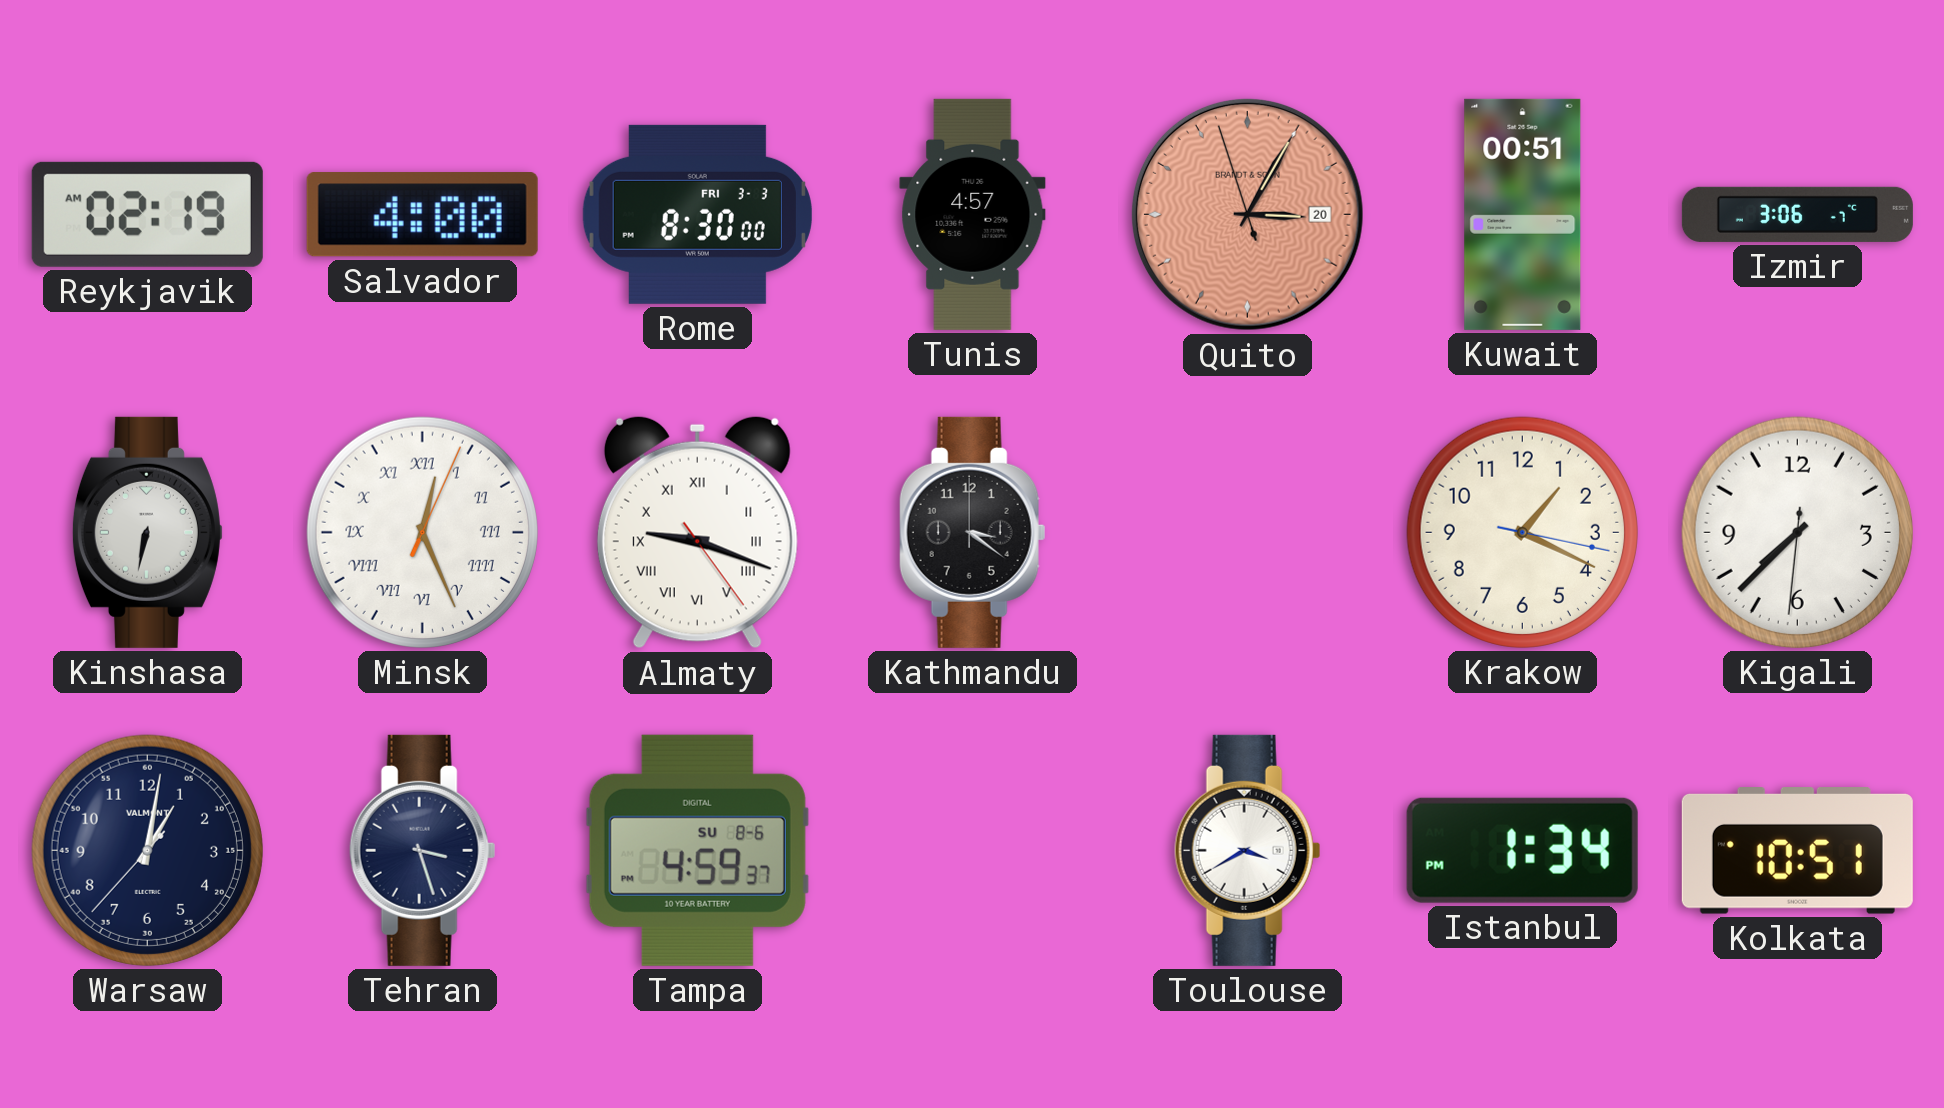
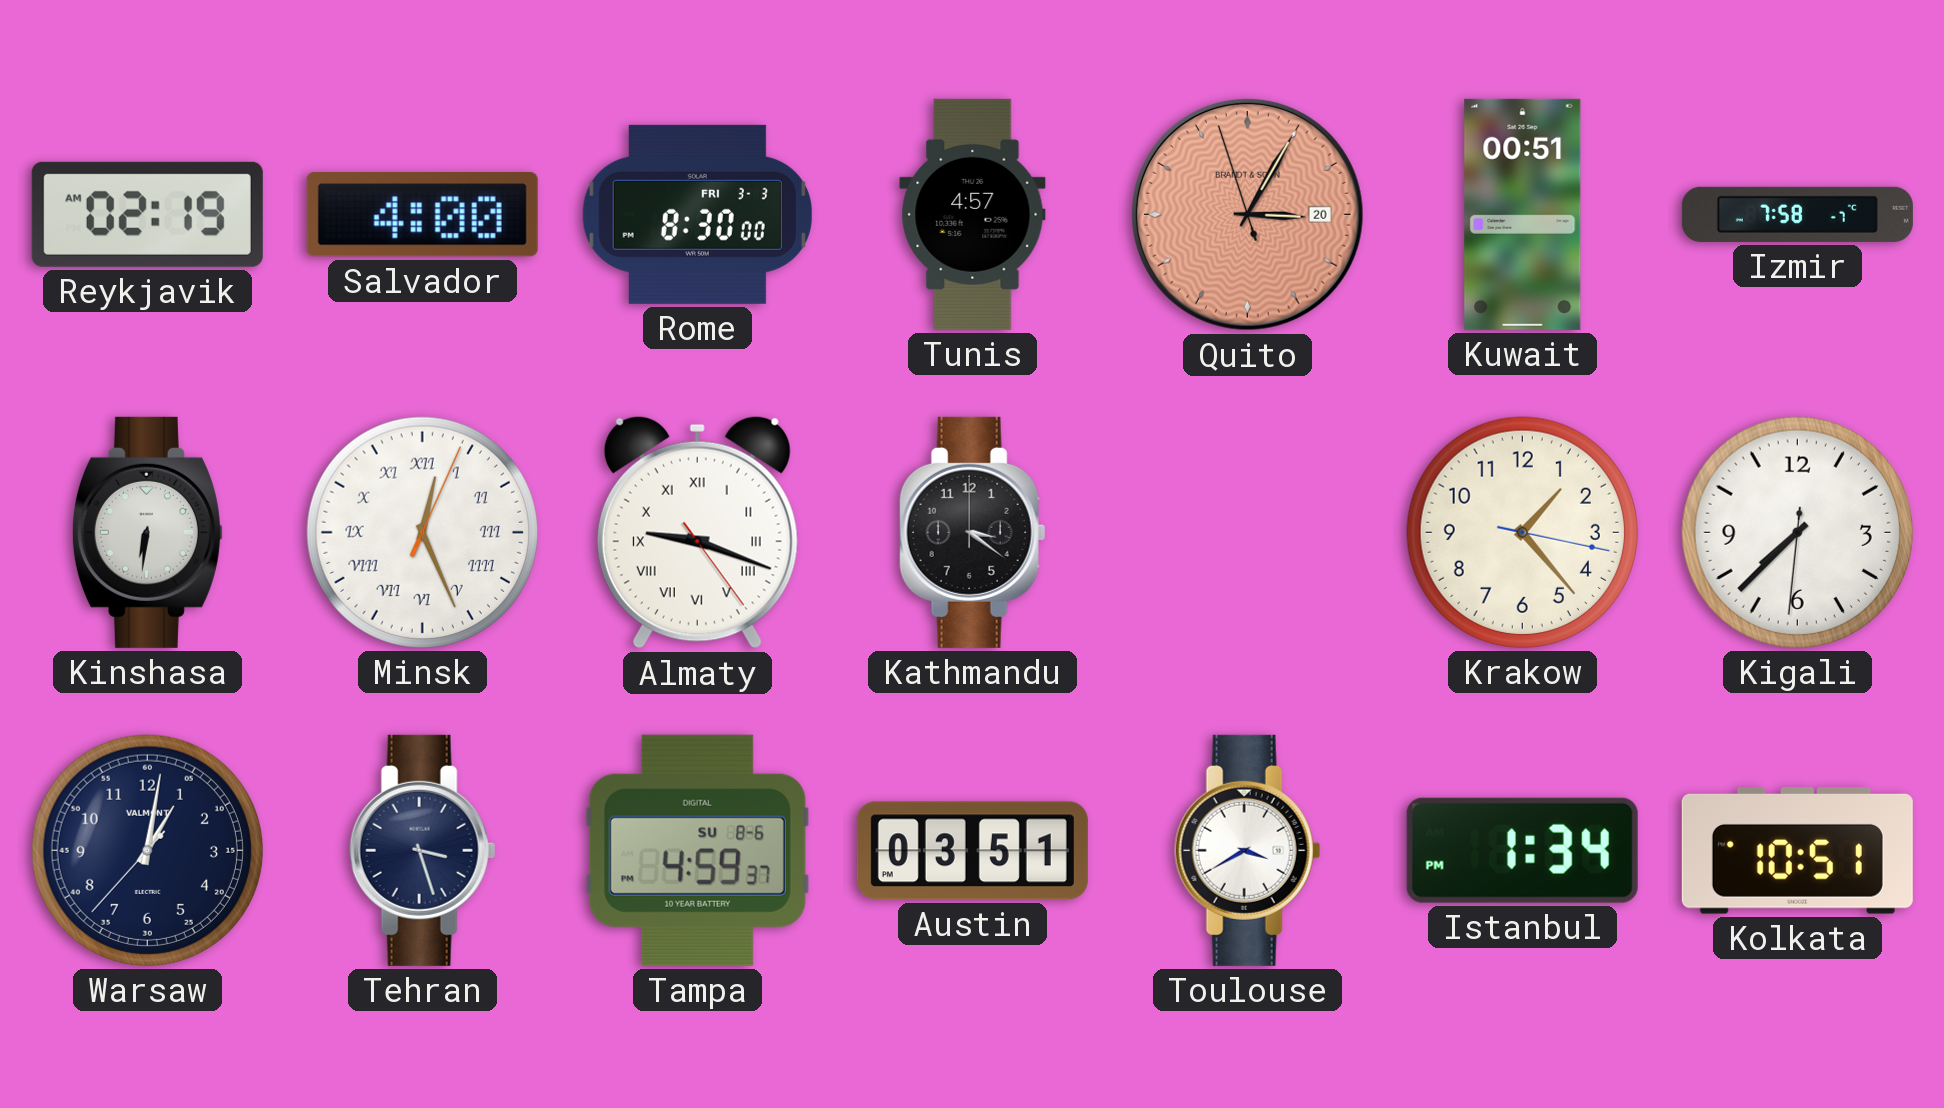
Izmir: 3:06 -> 7:58 (1797, 214)
Kinshasa: 6:32 -> 6:31 (147, 532)
Krakow: 1:19 -> 1:23 (1522, 532)
Austin: none -> 03:51 (972, 851)
